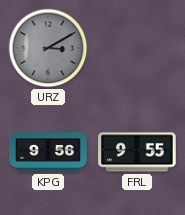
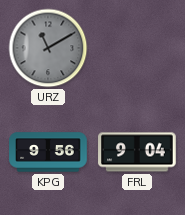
URZ: 3:10 -> 11:10 (48, 48)
FRL: 9:55 -> 9:04 (137, 152)
